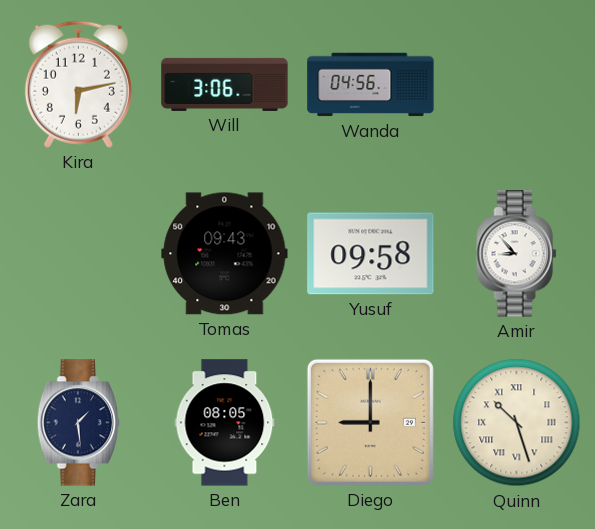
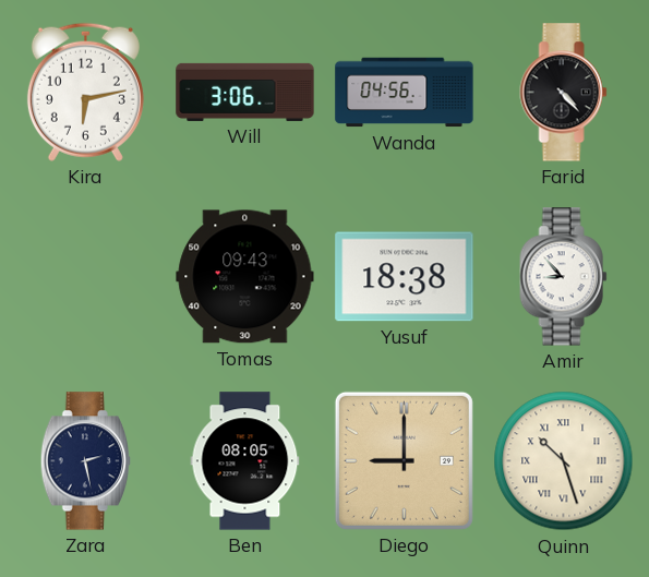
Farid: none -> 4:23 (564, 93)
Yusuf: 09:58 -> 18:38 (405, 277)
Zara: 1:29 -> 2:28 (86, 461)
